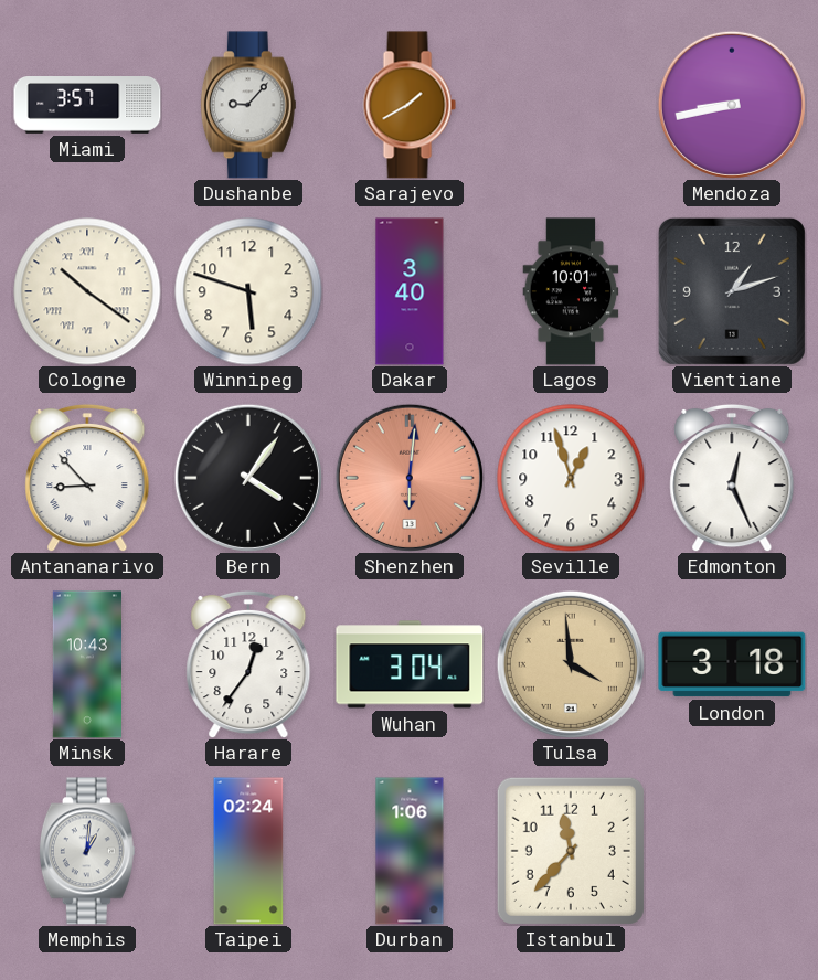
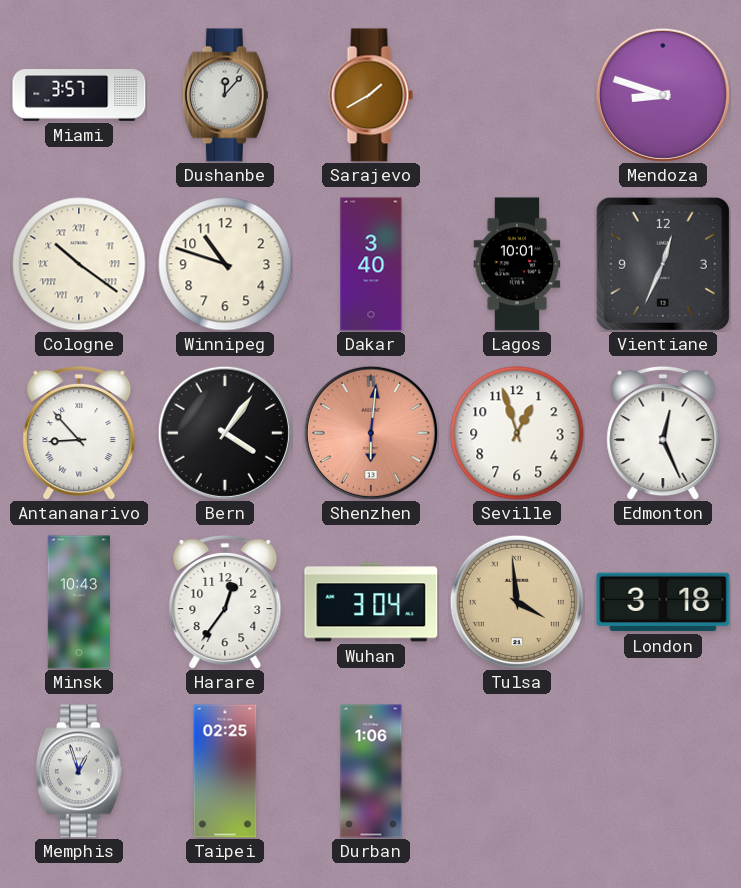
Dushanbe: 9:07 -> 12:07 (225, 95)
Mendoza: 8:43 -> 8:48 (663, 95)
Winnipeg: 5:48 -> 10:48 (225, 264)
Vientiane: 1:12 -> 12:34 (663, 264)
Memphis: 1:01 -> 12:57 (79, 771)
Taipei: 02:24 -> 02:25 (225, 771)
Istanbul: 11:37 -> none (571, 851)
